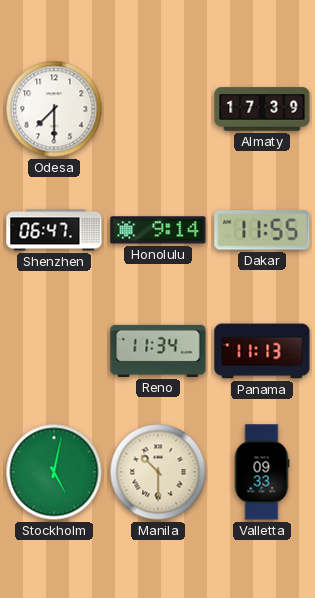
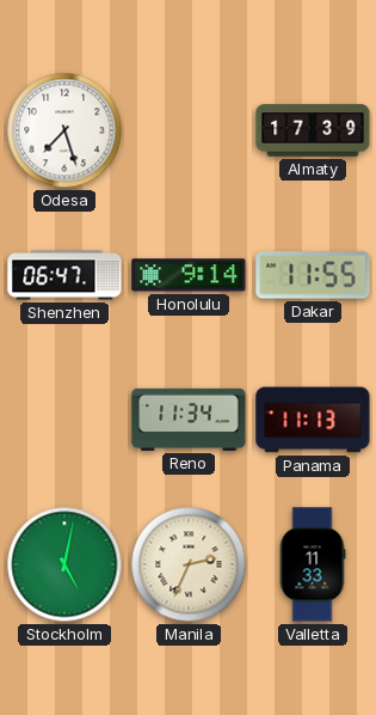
Odesa: 7:30 -> 7:27 (64, 130)
Manila: 10:30 -> 2:34 (189, 564)
Valletta: 09:33 -> 11:33 (313, 564)
